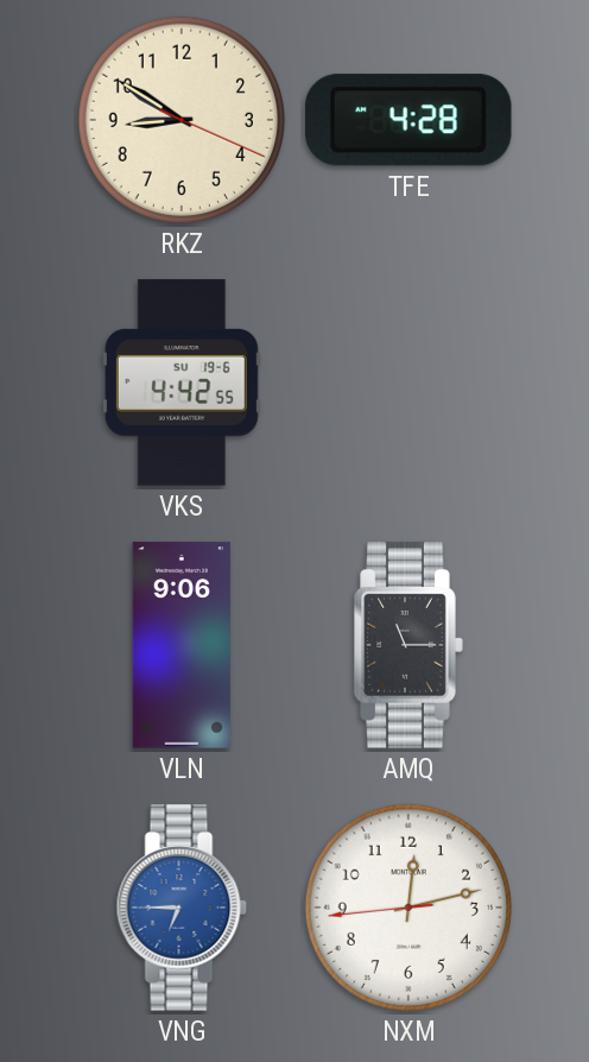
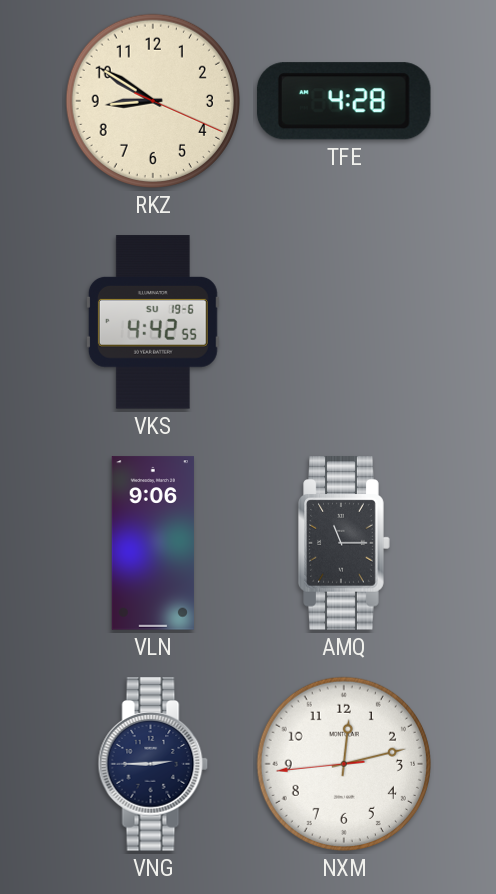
VNG: 6:45 -> 2:45 (153, 764)
VNG dial: blue -> navy (153, 764)
